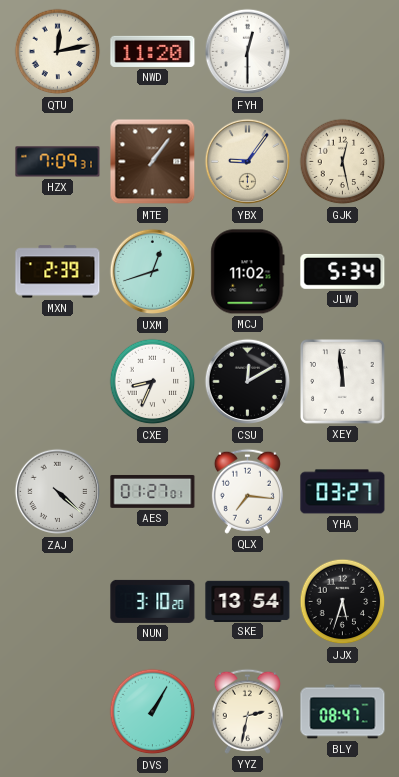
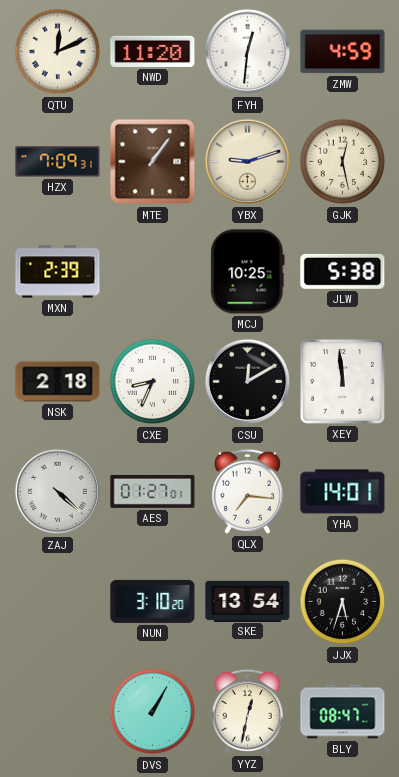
QTU: 12:13 -> 12:11 (58, 52)
FYH: 12:30 -> 12:31 (248, 52)
ZMW: none -> 4:59 (343, 52)
YBX: 9:06 -> 9:12 (248, 162)
UXM: 12:42 -> none (153, 272)
MCJ: 11:02 -> 10:25 (248, 272)
JLW: 5:34 -> 5:38 (343, 271)
NSK: none -> 2:18 (58, 382)
YHA: 03:27 -> 14:01 (343, 492)
YYZ: 2:32 -> 12:32 (247, 711)
